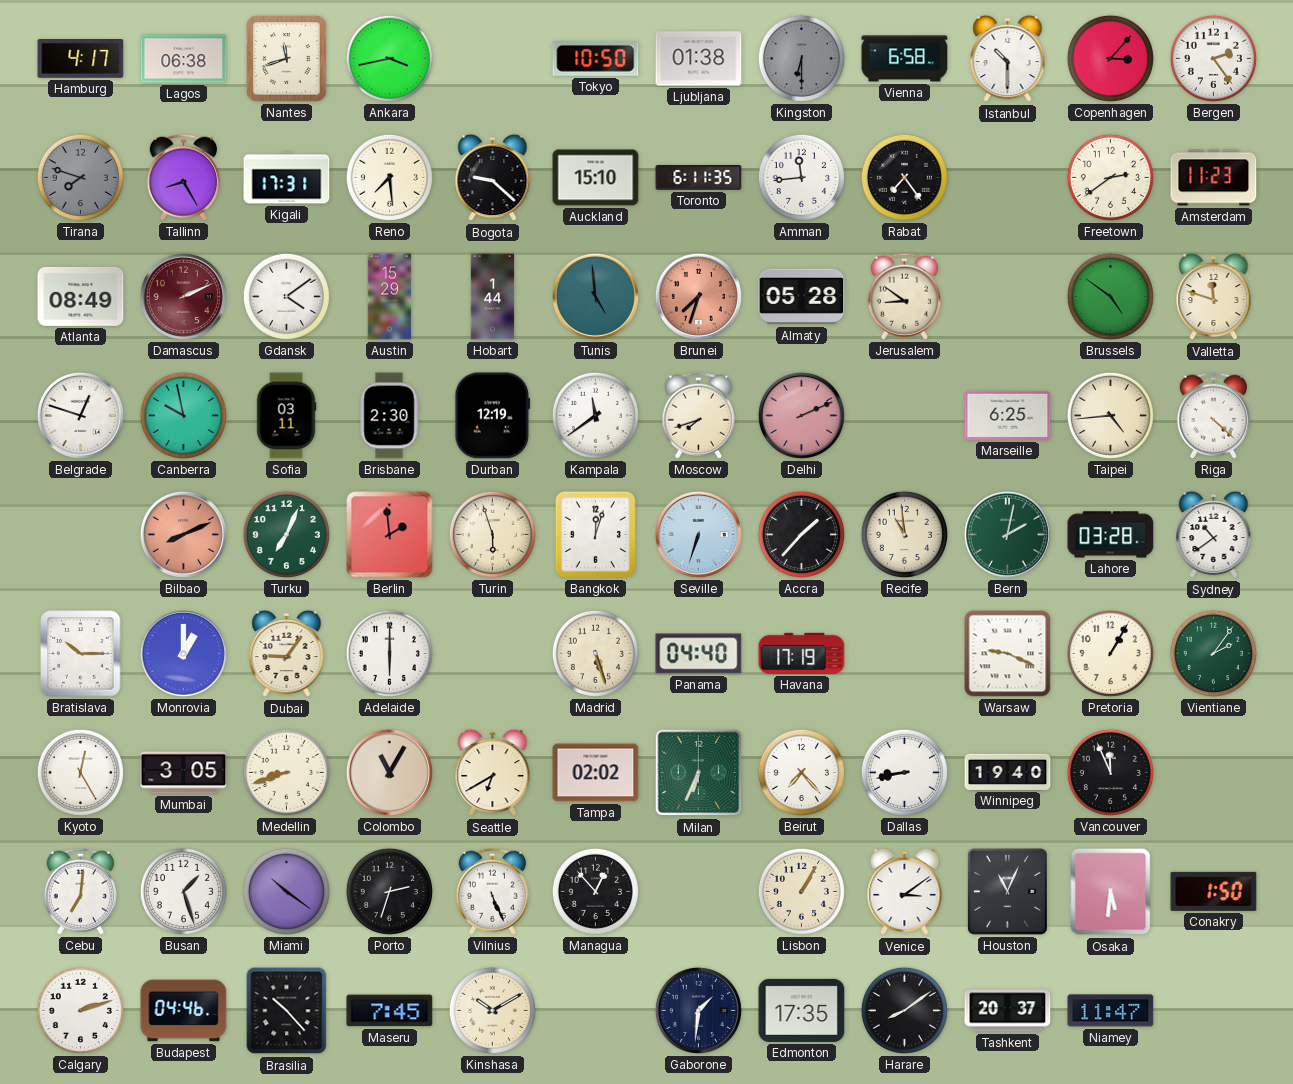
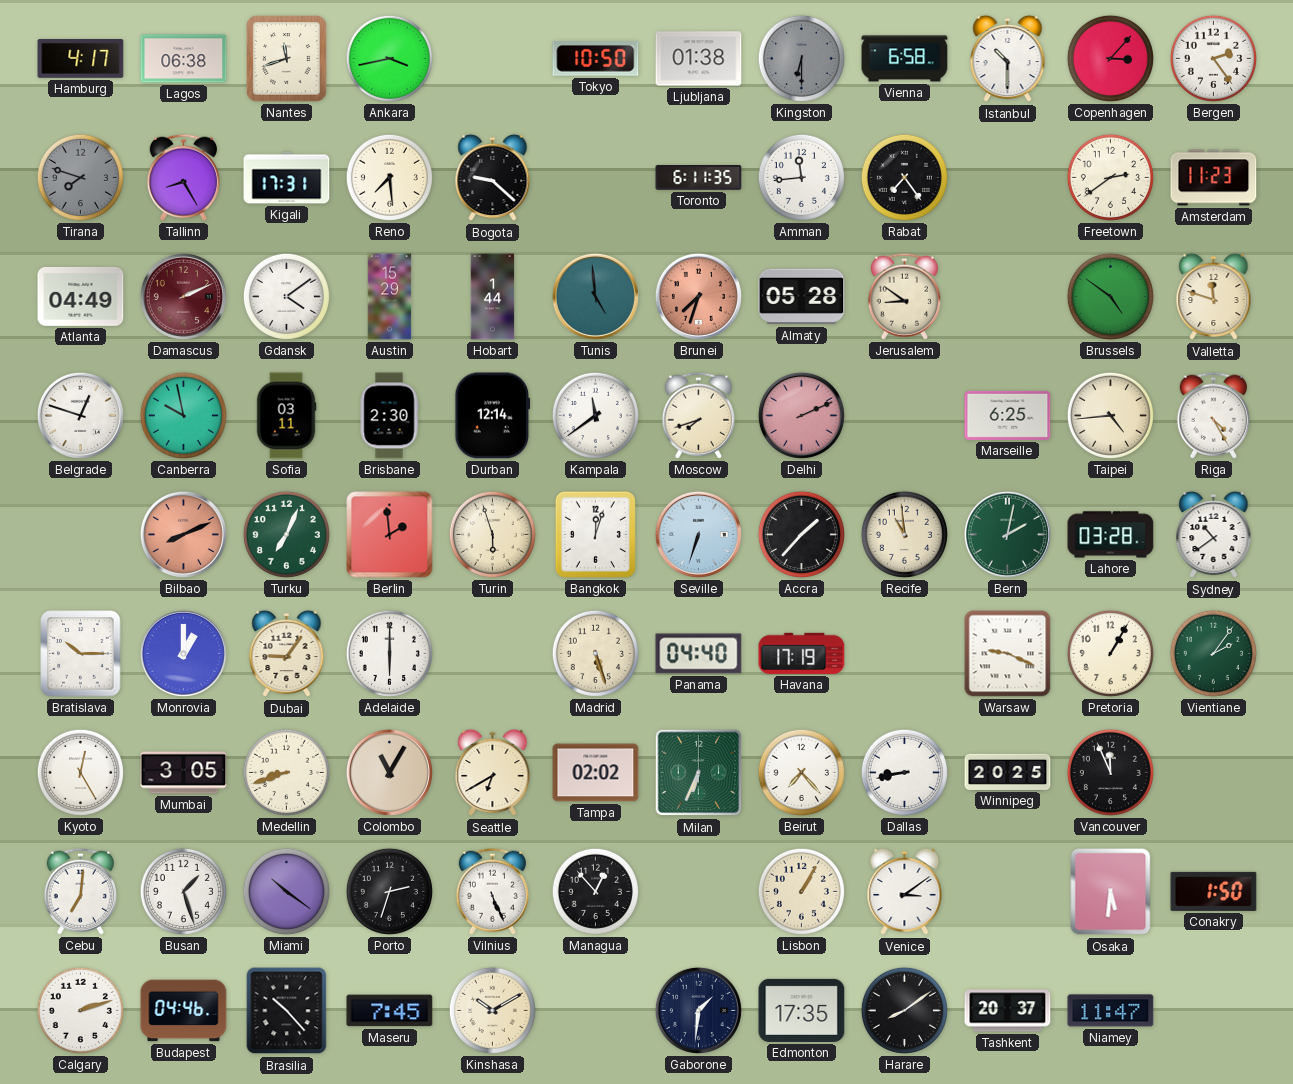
Auckland: 15:10 -> none (596, 178)
Atlanta: 08:49 -> 04:49 (81, 296)
Durban: 12:19 -> 12:14 (493, 416)
Riga: 4:22 -> 4:25 (1213, 415)
Winnipeg: 19:40 -> 20:25 (1008, 772)
Houston: 11:04 -> none (1008, 892)
